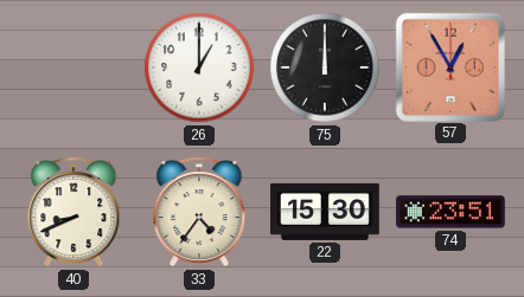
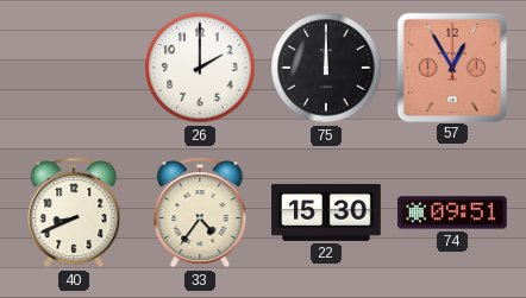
26: 1:00 -> 2:00 (200, 68)
74: 23:51 -> 09:51 (453, 213)
